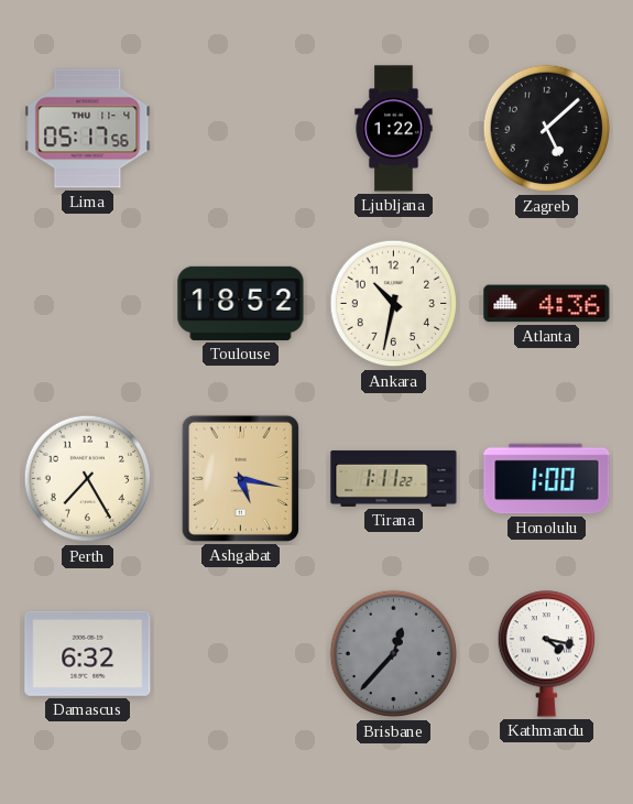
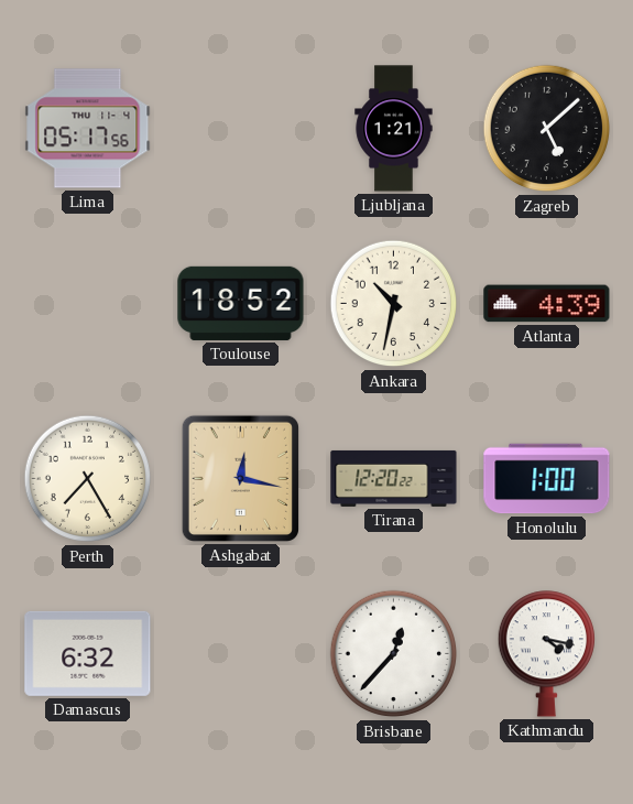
Ljubljana: 1:22 -> 1:21 (394, 129)
Atlanta: 4:36 -> 4:39 (547, 304)
Ashgabat: 5:17 -> 12:17 (240, 478)
Tirana: 1:11 -> 12:20 (394, 478)
Brisbane dial: grey -> white (394, 654)
